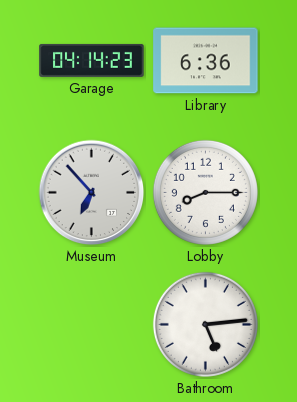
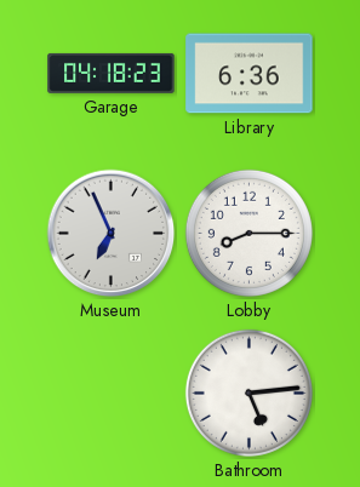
Garage: 04:14 -> 04:18 (112, 73)
Museum: 6:53 -> 6:56 (112, 234)
